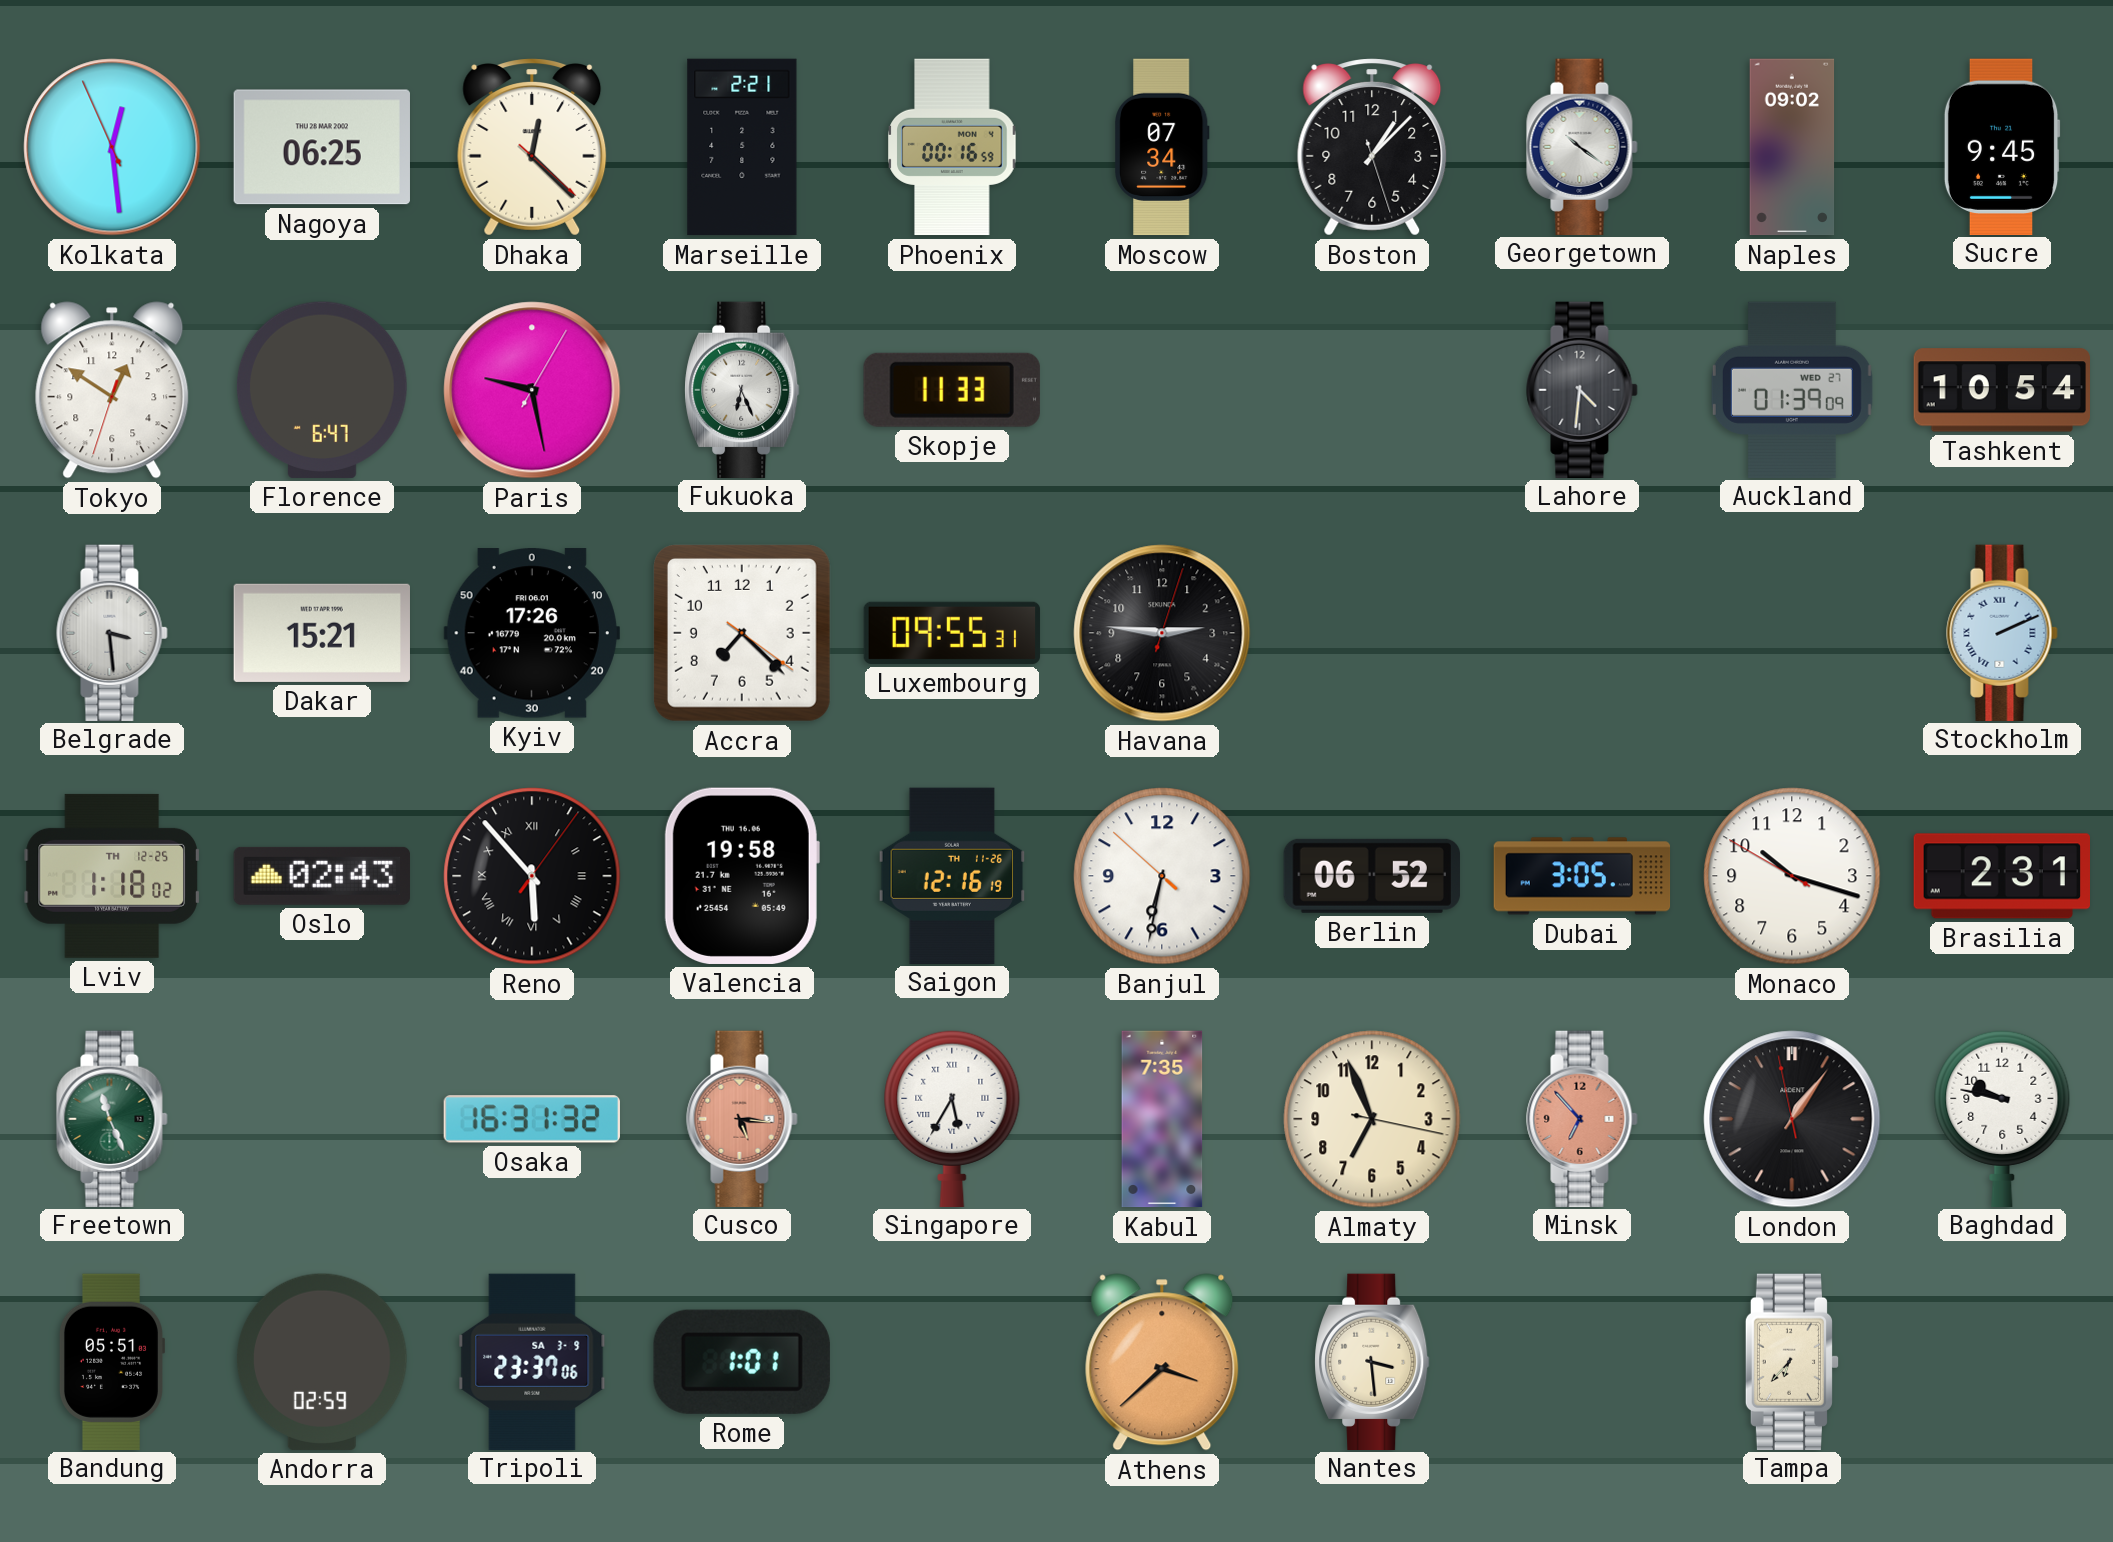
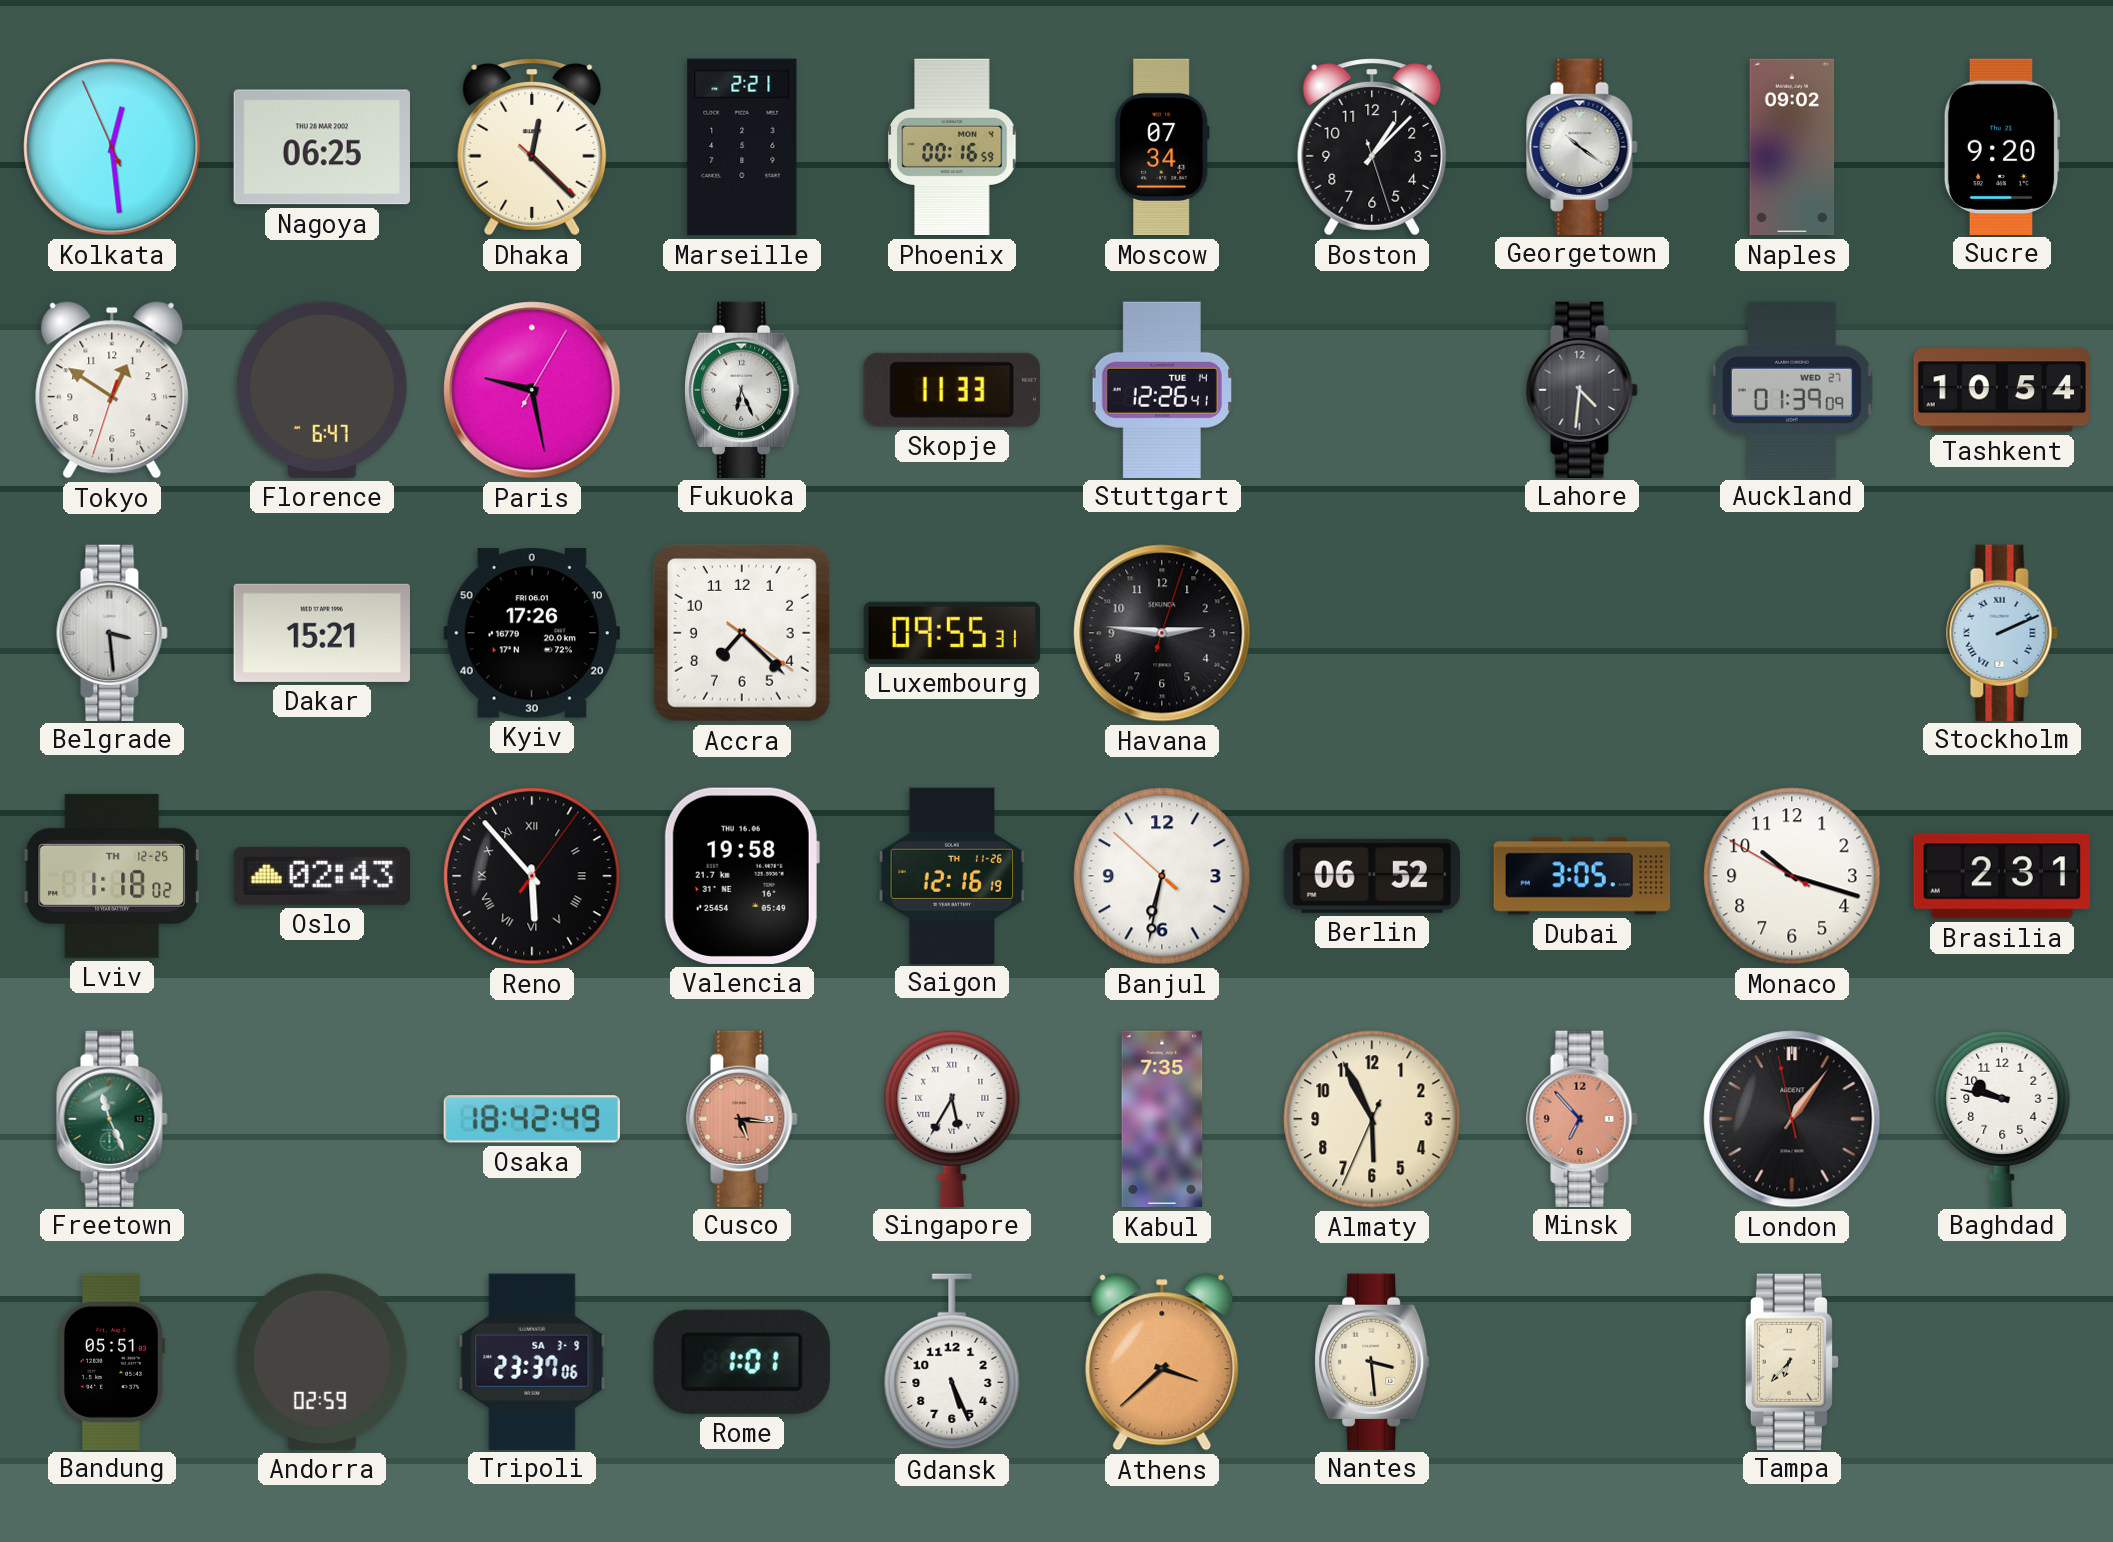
Sucre: 9:45 -> 9:20 (2002, 146)
Stuttgart: none -> 12:26 (1162, 389)
Osaka: 16:31 -> 18:42 (532, 1119)
Almaty: 6:56 -> 5:55 (1372, 1119)
Gdansk: none -> 5:26 (952, 1362)
